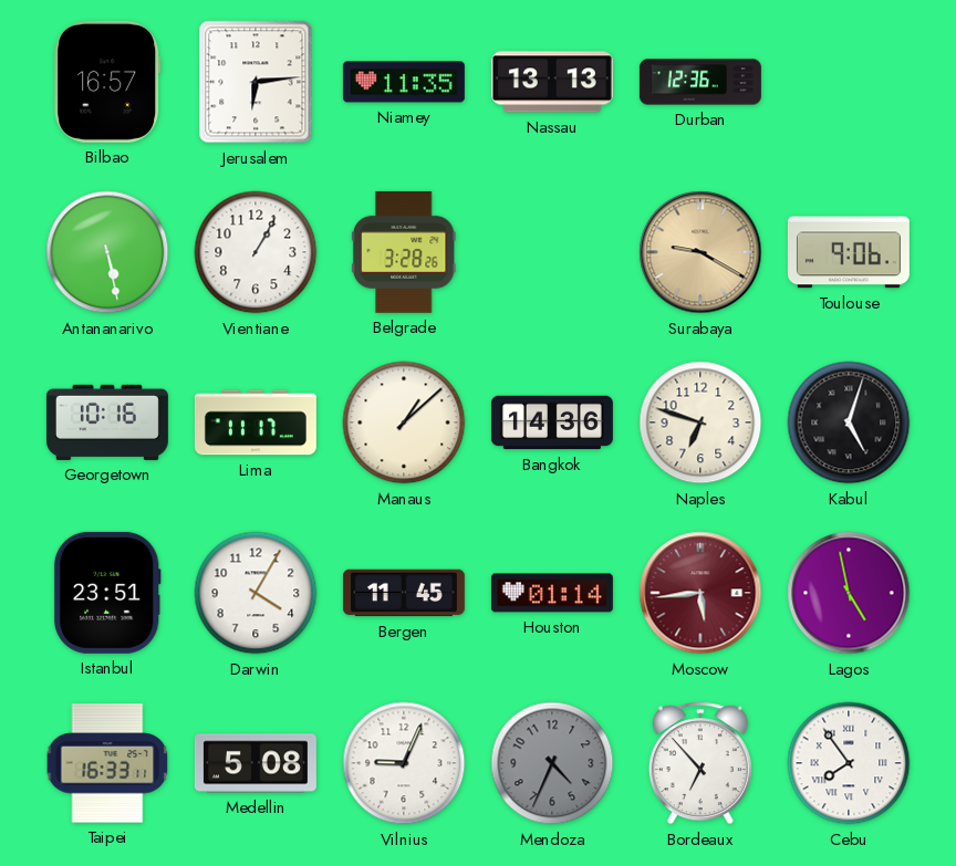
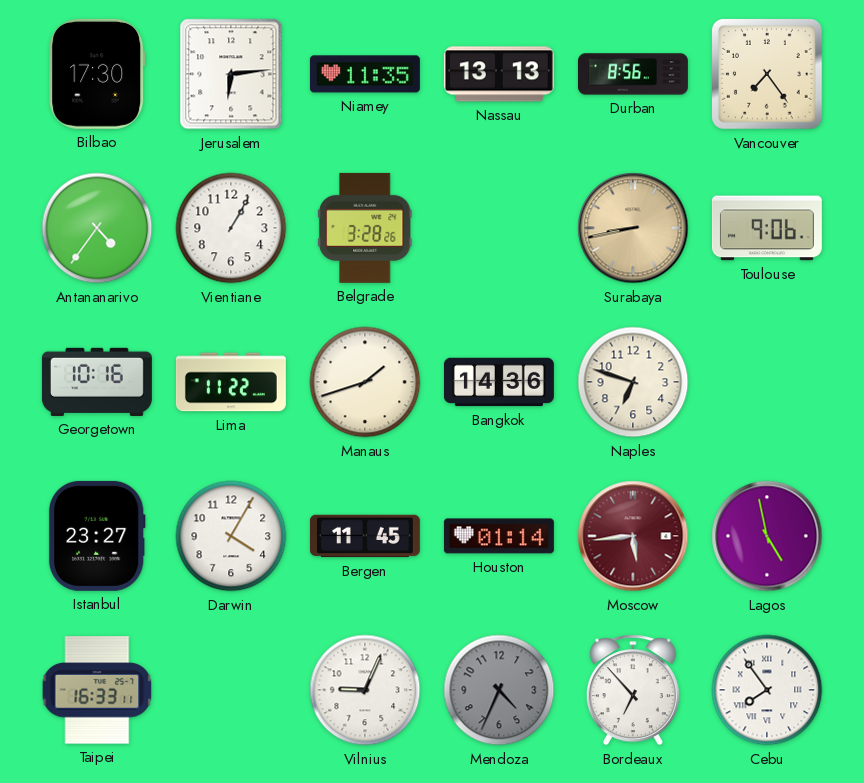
Bilbao: 16:57 -> 17:30 (97, 74)
Durban: 12:36 -> 8:56 (633, 74)
Vancouver: none -> 7:24 (767, 74)
Antananarivo: 5:28 -> 4:36 (97, 228)
Surabaya: 9:20 -> 8:43 (633, 228)
Lima: 11:17 -> 11:22 (231, 382)
Manaus: 1:08 -> 1:42 (365, 382)
Kabul: 5:03 -> none (849, 422)
Istanbul: 23:51 -> 23:27 (97, 536)
Medellin: 5:08 -> none (256, 763)
